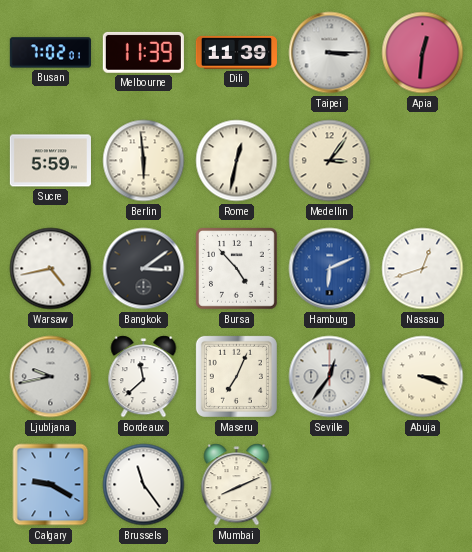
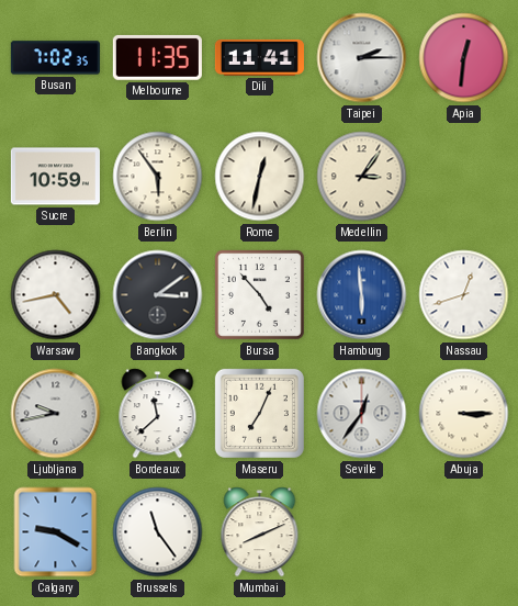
Busan: 7:02:01 -> 7:02:35 (55, 58)
Melbourne: 11:39 -> 11:35 (157, 57)
Dili: 11:39 -> 11:41 (259, 57)
Taipei: 3:15 -> 2:15 (362, 58)
Sucre: 5:59 -> 10:59 (55, 177)
Berlin: 5:59 -> 5:54 (158, 177)
Hamburg: 6:11 -> 5:59 (362, 295)
Abuja: 3:18 -> 3:15 (464, 414)
